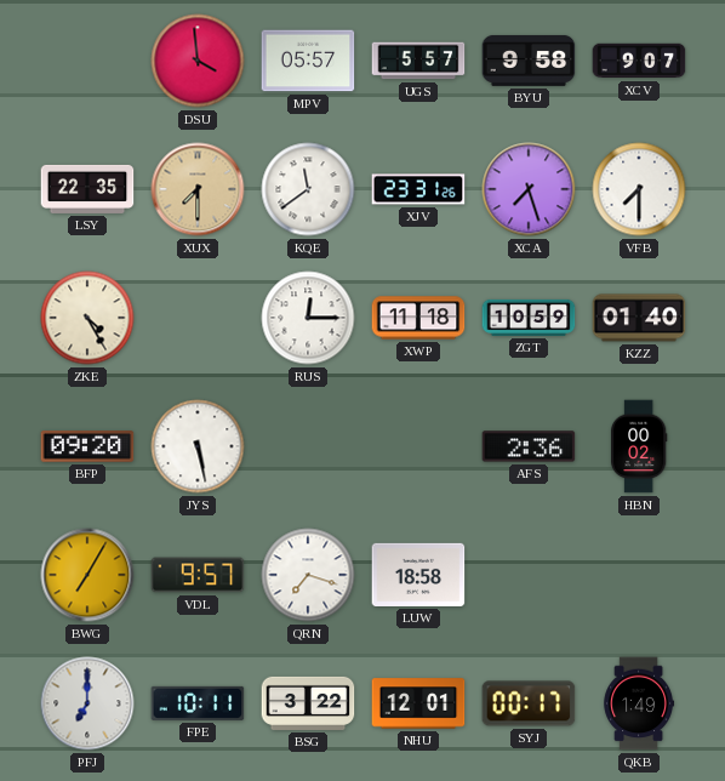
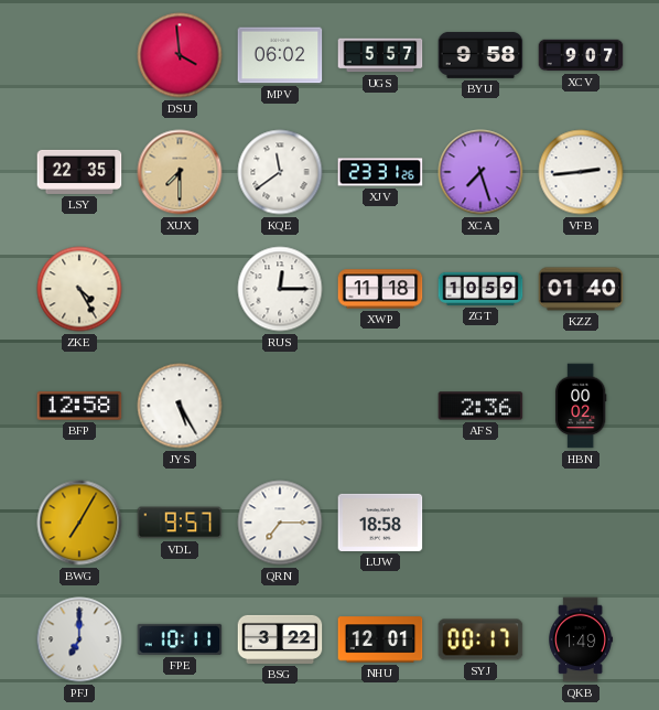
MPV: 05:57 -> 06:02 (280, 55)
VFB: 7:30 -> 2:44 (581, 172)
BFP: 09:20 -> 12:58 (79, 406)
JYS: 5:28 -> 5:25 (180, 406)
QRN: 7:18 -> 7:15 (280, 523)
